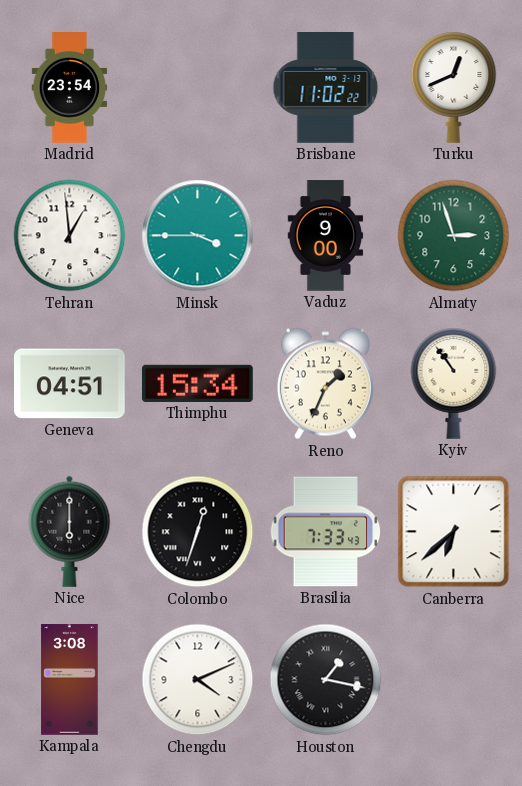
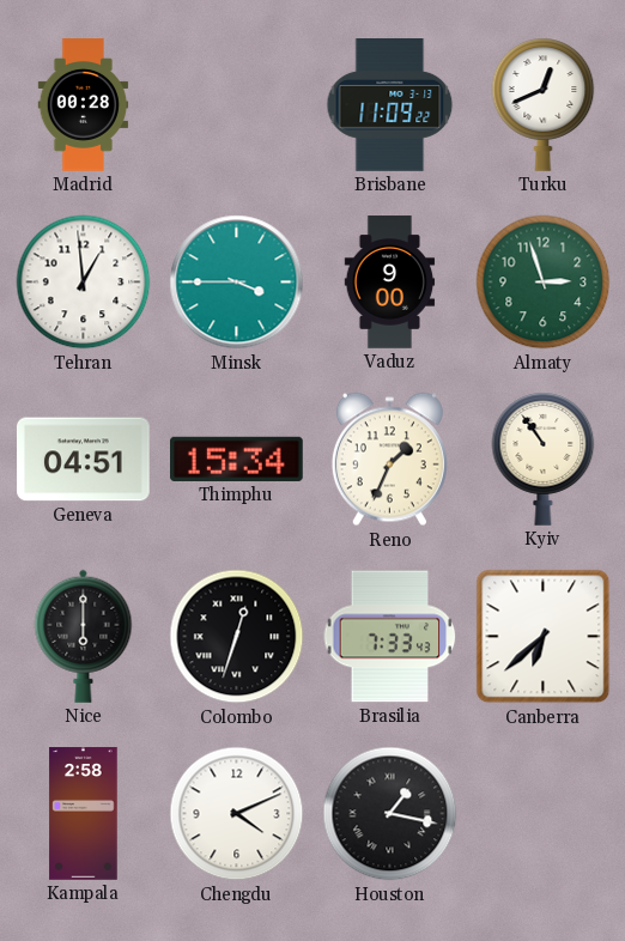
Madrid: 23:54 -> 00:28 (84, 105)
Brisbane: 11:02 -> 11:09 (390, 105)
Kampala: 3:08 -> 2:58 (84, 814)
